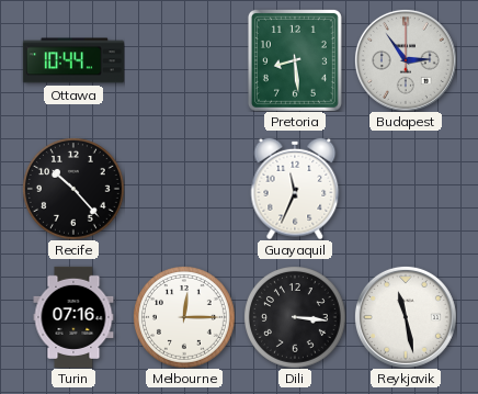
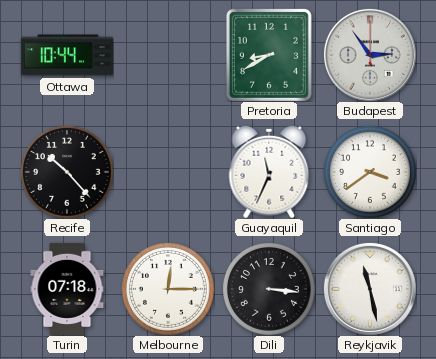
Pretoria: 8:29 -> 8:40 (269, 55)
Santiago: none -> 3:39 (370, 172)
Turin: 07:16 -> 07:18 (67, 289)
